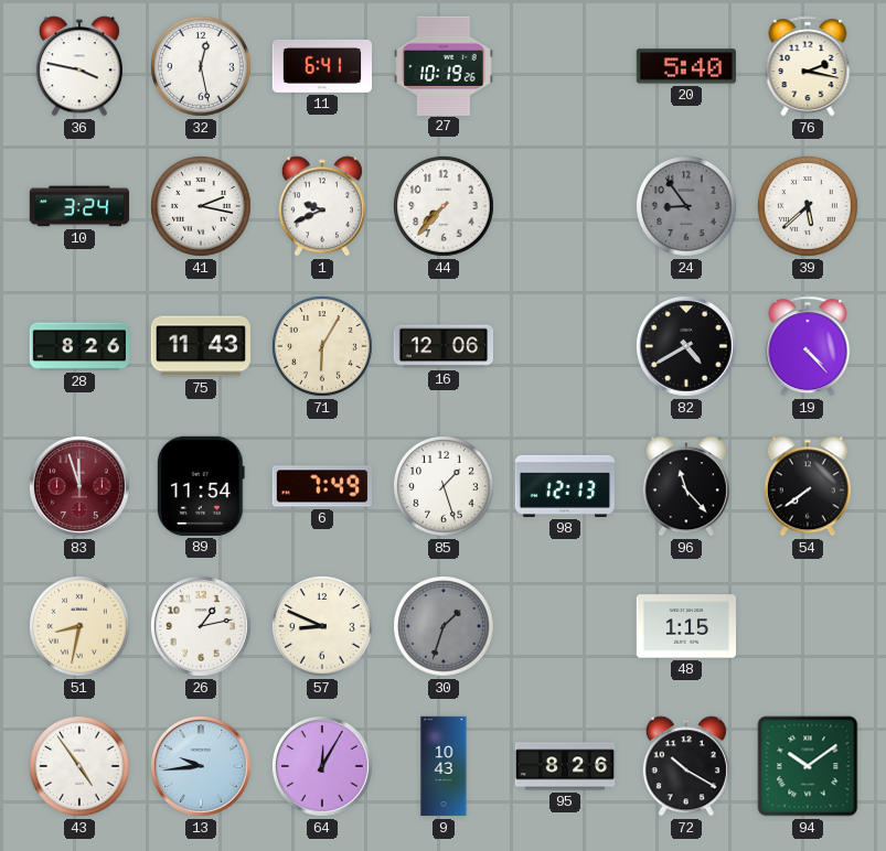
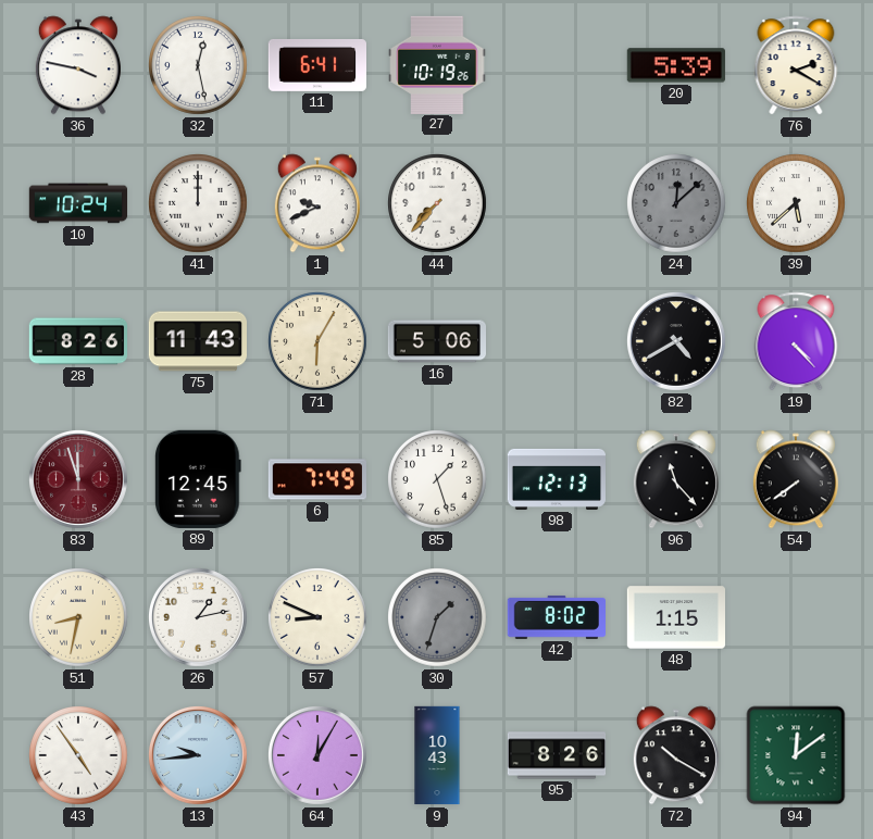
20: 5:40 -> 5:39 (675, 65)
76: 2:17 -> 2:20 (796, 65)
10: 3:24 -> 10:24 (78, 203)
41: 2:17 -> 12:00 (199, 204)
24: 8:54 -> 12:08 (677, 204)
16: 12:06 -> 5:06 (436, 341)
89: 11:54 -> 12:45 (199, 479)
42: none -> 8:02 (556, 617)
94: 10:09 -> 12:09 (796, 755)
